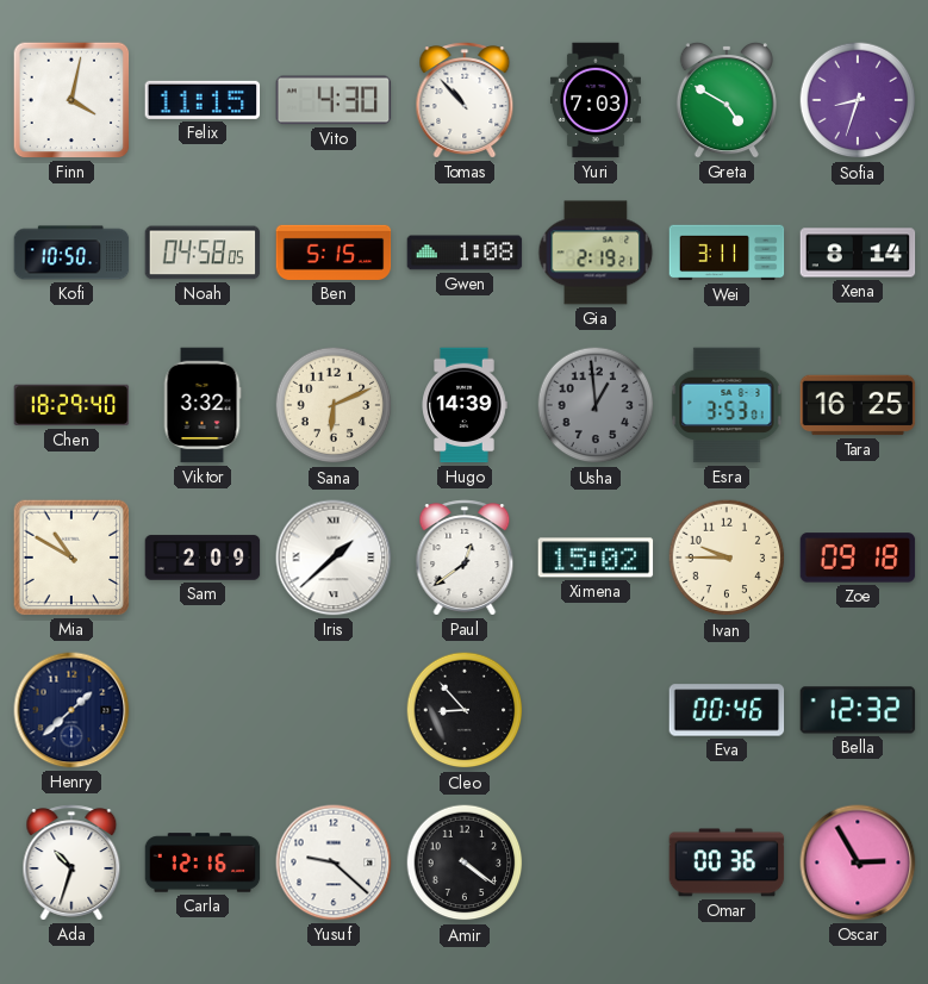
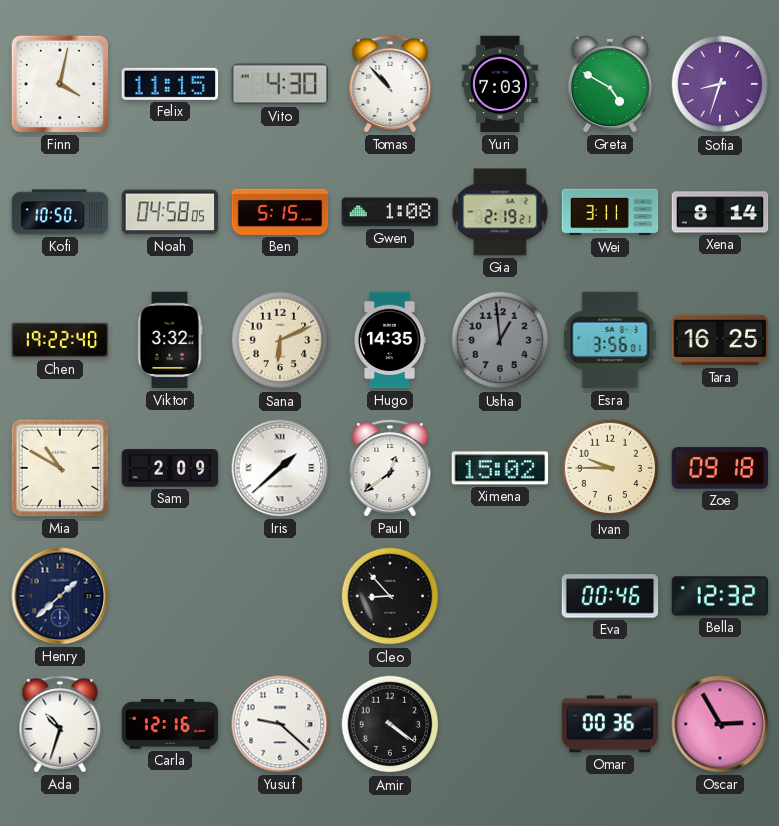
Chen: 18:29 -> 19:22 (60, 340)
Hugo: 14:39 -> 14:35 (390, 340)
Esra: 3:53 -> 3:56 (610, 340)
